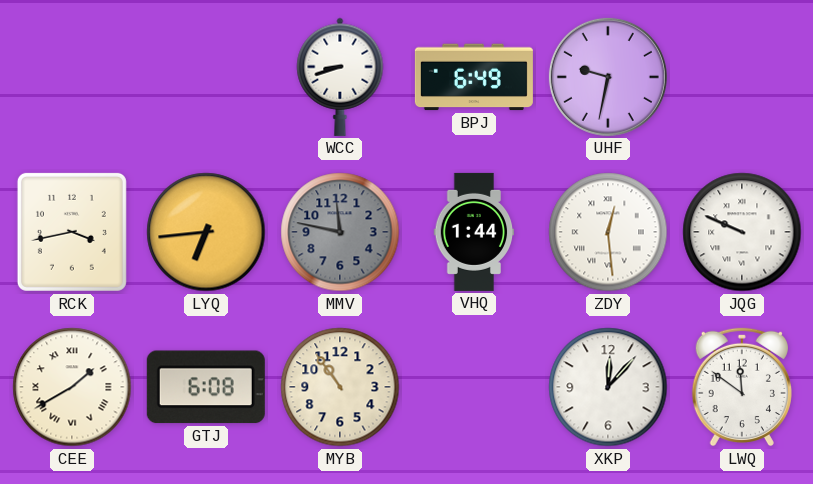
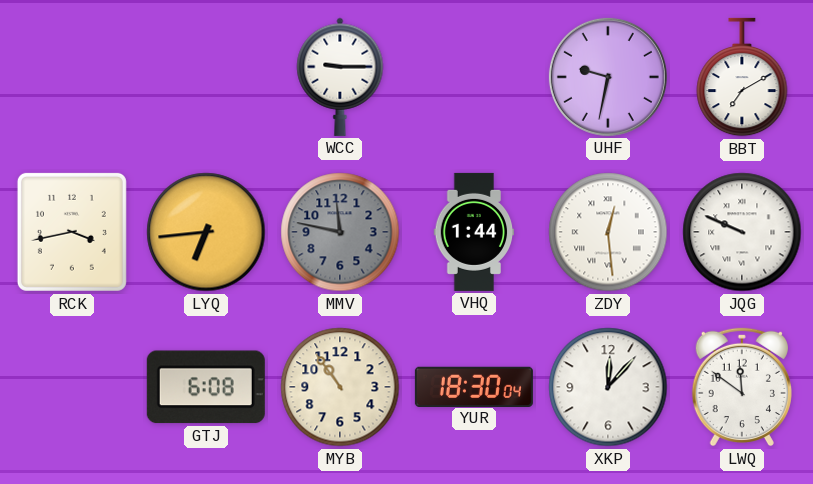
WCC: 8:42 -> 9:15 (340, 77)
BPJ: 6:49 -> none (474, 77)
BBT: none -> 7:10 (742, 77)
CEE: 1:40 -> none (72, 387)
YUR: none -> 18:30 (474, 386)
